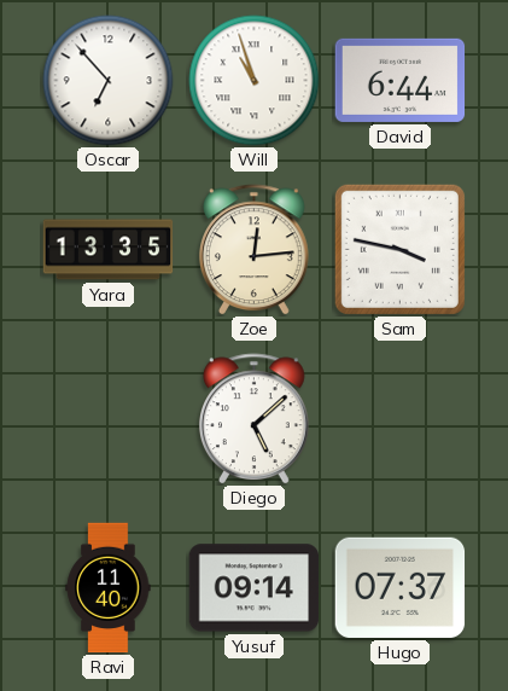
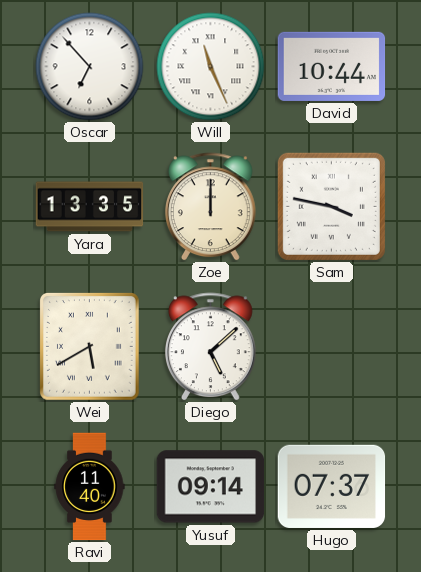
Will: 10:57 -> 11:26 (211, 67)
David: 6:44 -> 10:44 (332, 66)
Zoe: 12:14 -> 12:00 (210, 207)
Wei: none -> 5:40 (89, 347)
